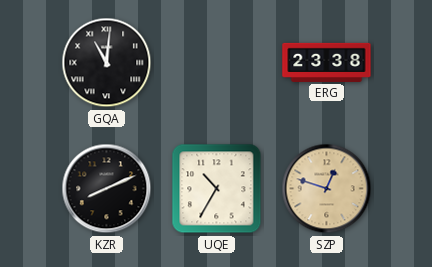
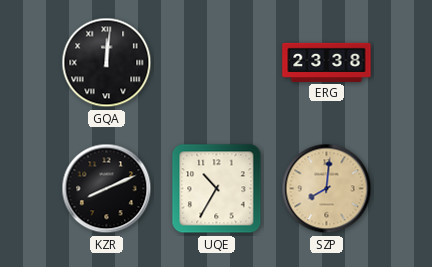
GQA: 11:01 -> 12:01 (107, 63)
SZP: 12:48 -> 8:01 (327, 189)
